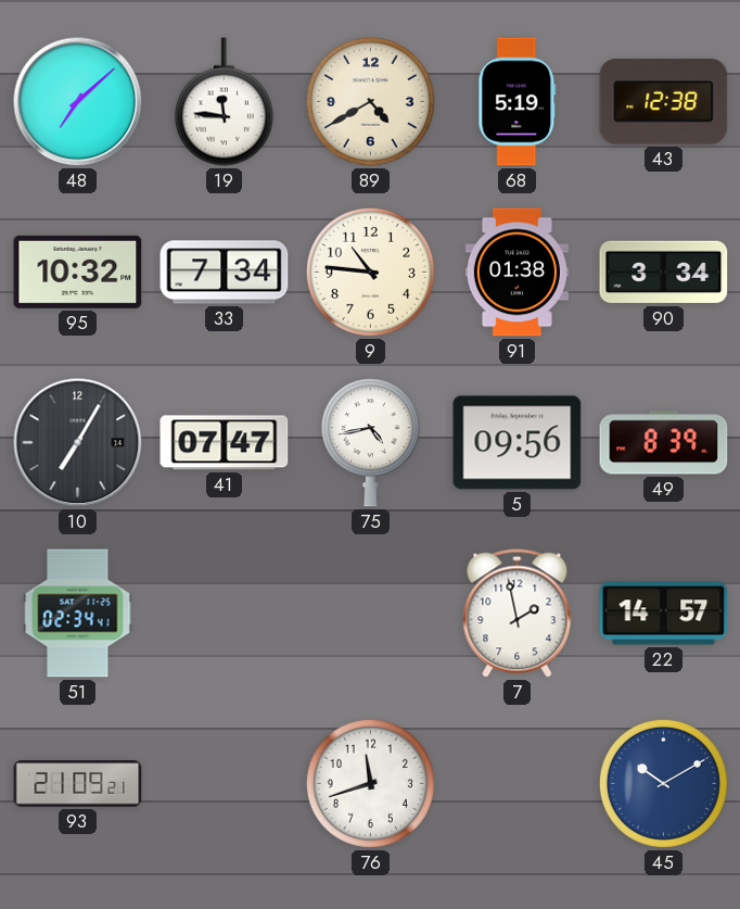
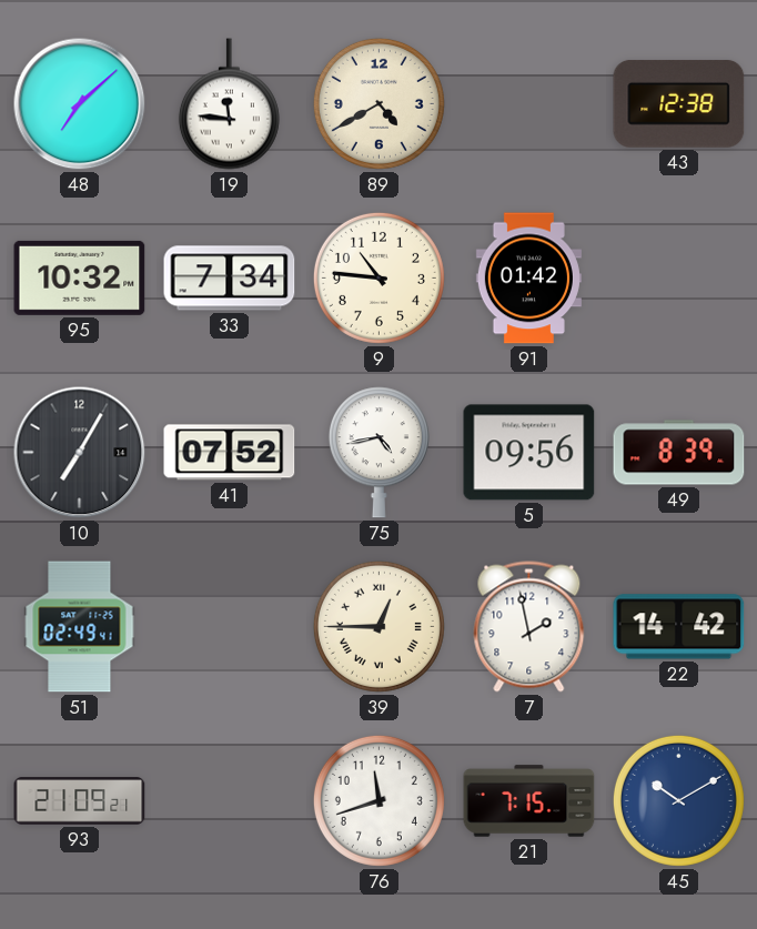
68: 5:19 -> none (518, 102)
91: 01:38 -> 01:42 (528, 279)
90: 3:34 -> none (664, 273)
41: 07:47 -> 07:52 (230, 453)
51: 02:34 -> 02:49 (80, 627)
39: none -> 12:45 (378, 626)
22: 14:57 -> 14:42 (679, 627)
21: none -> 7:15 (529, 801)
